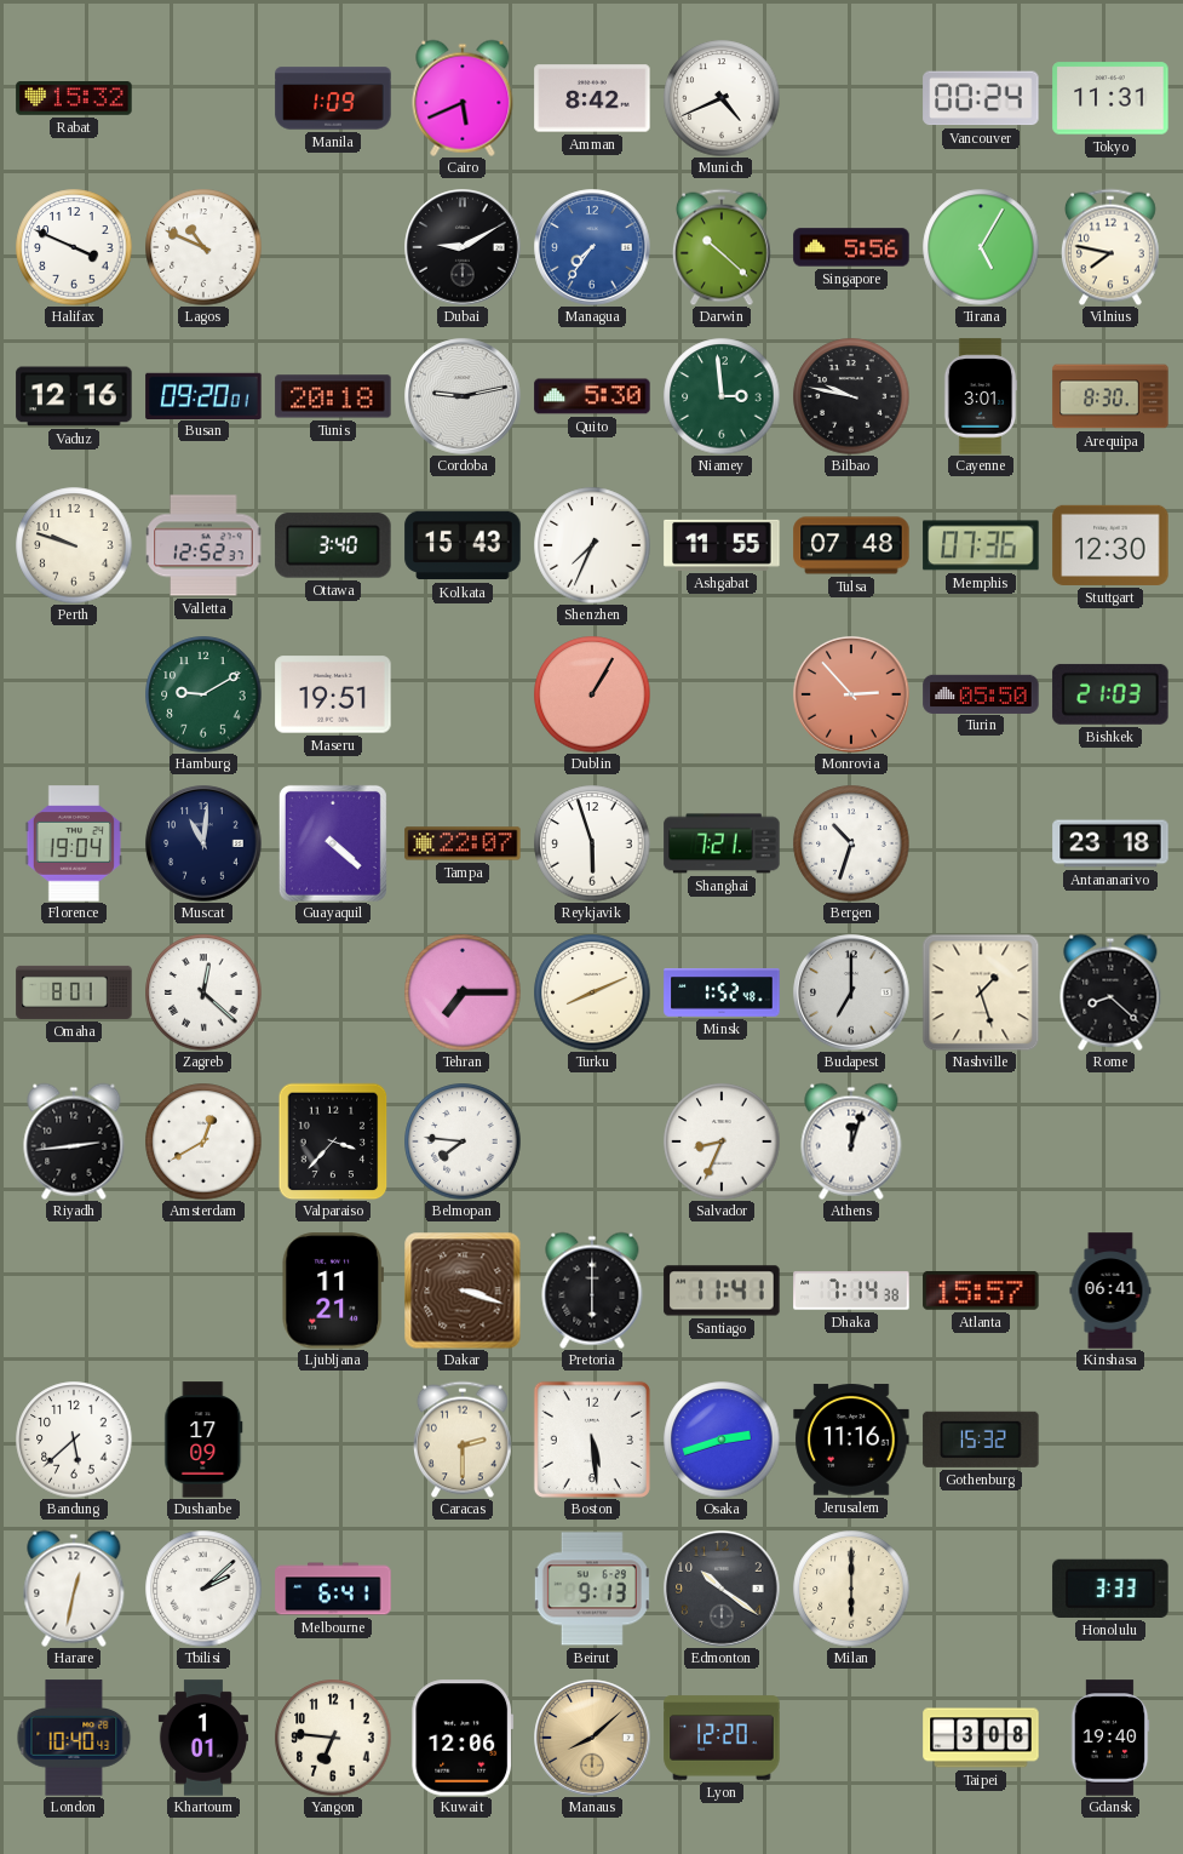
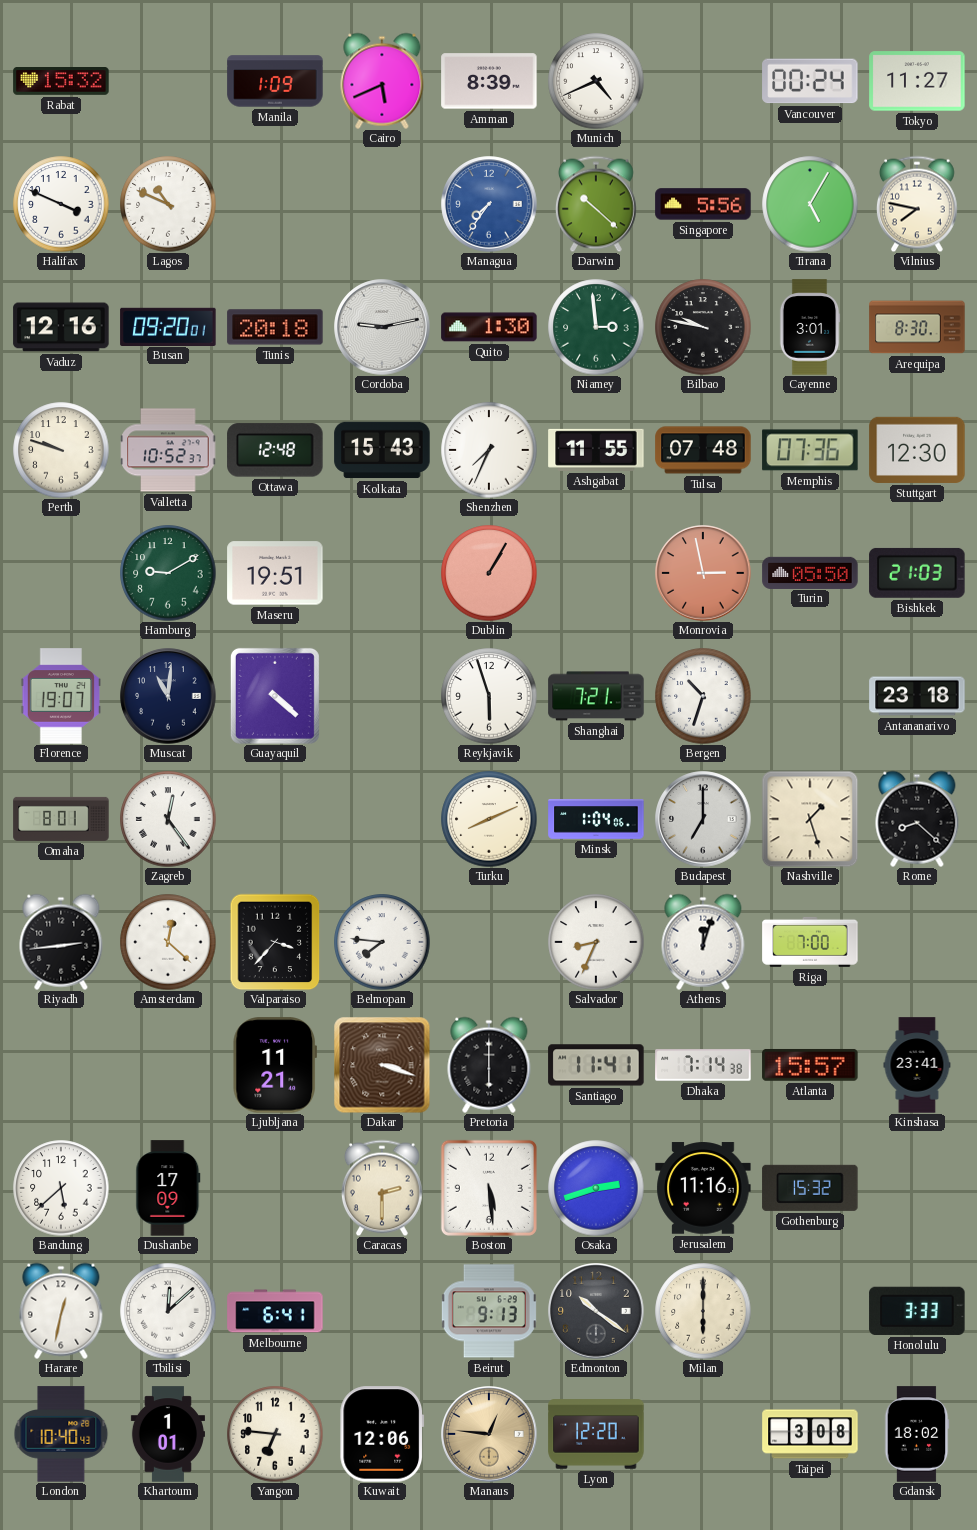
Amman: 8:42 -> 8:39 (489, 81)
Tokyo: 11:31 -> 11:27 (917, 81)
Dubai: 9:10 -> none (463, 247)
Quito: 5:30 -> 1:30 (489, 327)
Valletta: 12:52 -> 10:52 (168, 450)
Ottawa: 3:40 -> 12:48 (275, 450)
Monrovia: 2:53 -> 2:58 (703, 573)
Florence: 19:04 -> 19:07 (60, 696)
Tampa: 22:07 -> none (463, 843)
Zagreb: 12:22 -> 12:24 (168, 819)
Tehran: 7:15 -> none (463, 992)
Minsk: 1:52 -> 1:04 (596, 819)
Amsterdam: 12:40 -> 12:22 (168, 942)
Riga: none -> 7:00 (810, 942)
Kinshasa: 06:41 -> 23:41 (917, 1065)
Tbilisi: 2:08 -> 12:08 (168, 1311)
Manaus: 8:08 -> 12:46 (489, 1434)
Gdansk: 19:40 -> 18:02 (917, 1434)
